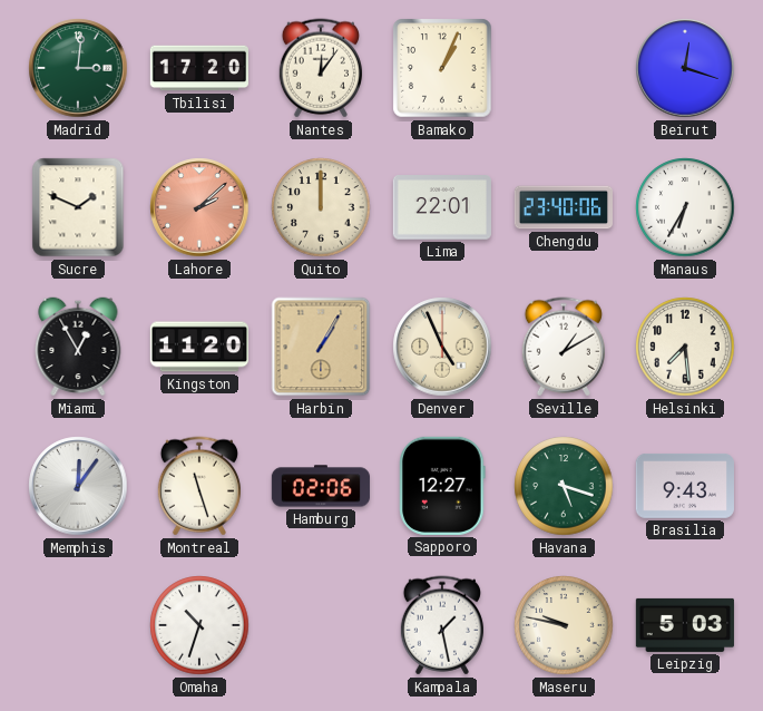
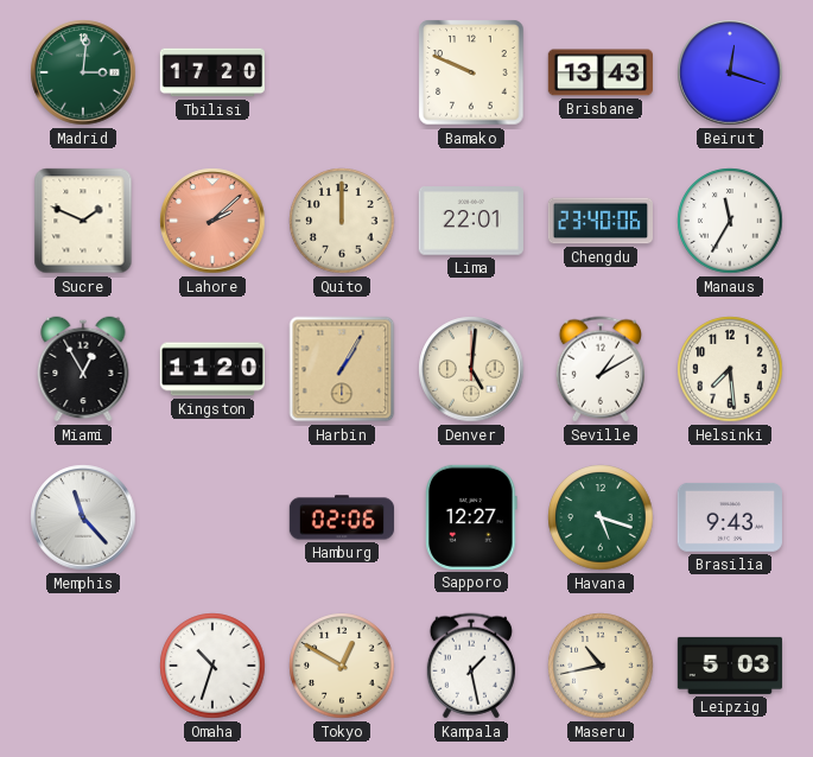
Nantes: 12:06 -> none (321, 68)
Bamako: 1:04 -> 9:49 (471, 72)
Brisbane: none -> 13:43 (601, 72)
Manaus: 6:35 -> 11:35 (730, 221)
Denver: 4:56 -> 5:01 (471, 369)
Memphis: 12:06 -> 11:23 (83, 517)
Montreal: 11:27 -> none (199, 486)
Tokyo: none -> 12:50 (342, 666)
Maseru: 9:47 -> 10:43 (601, 666)
